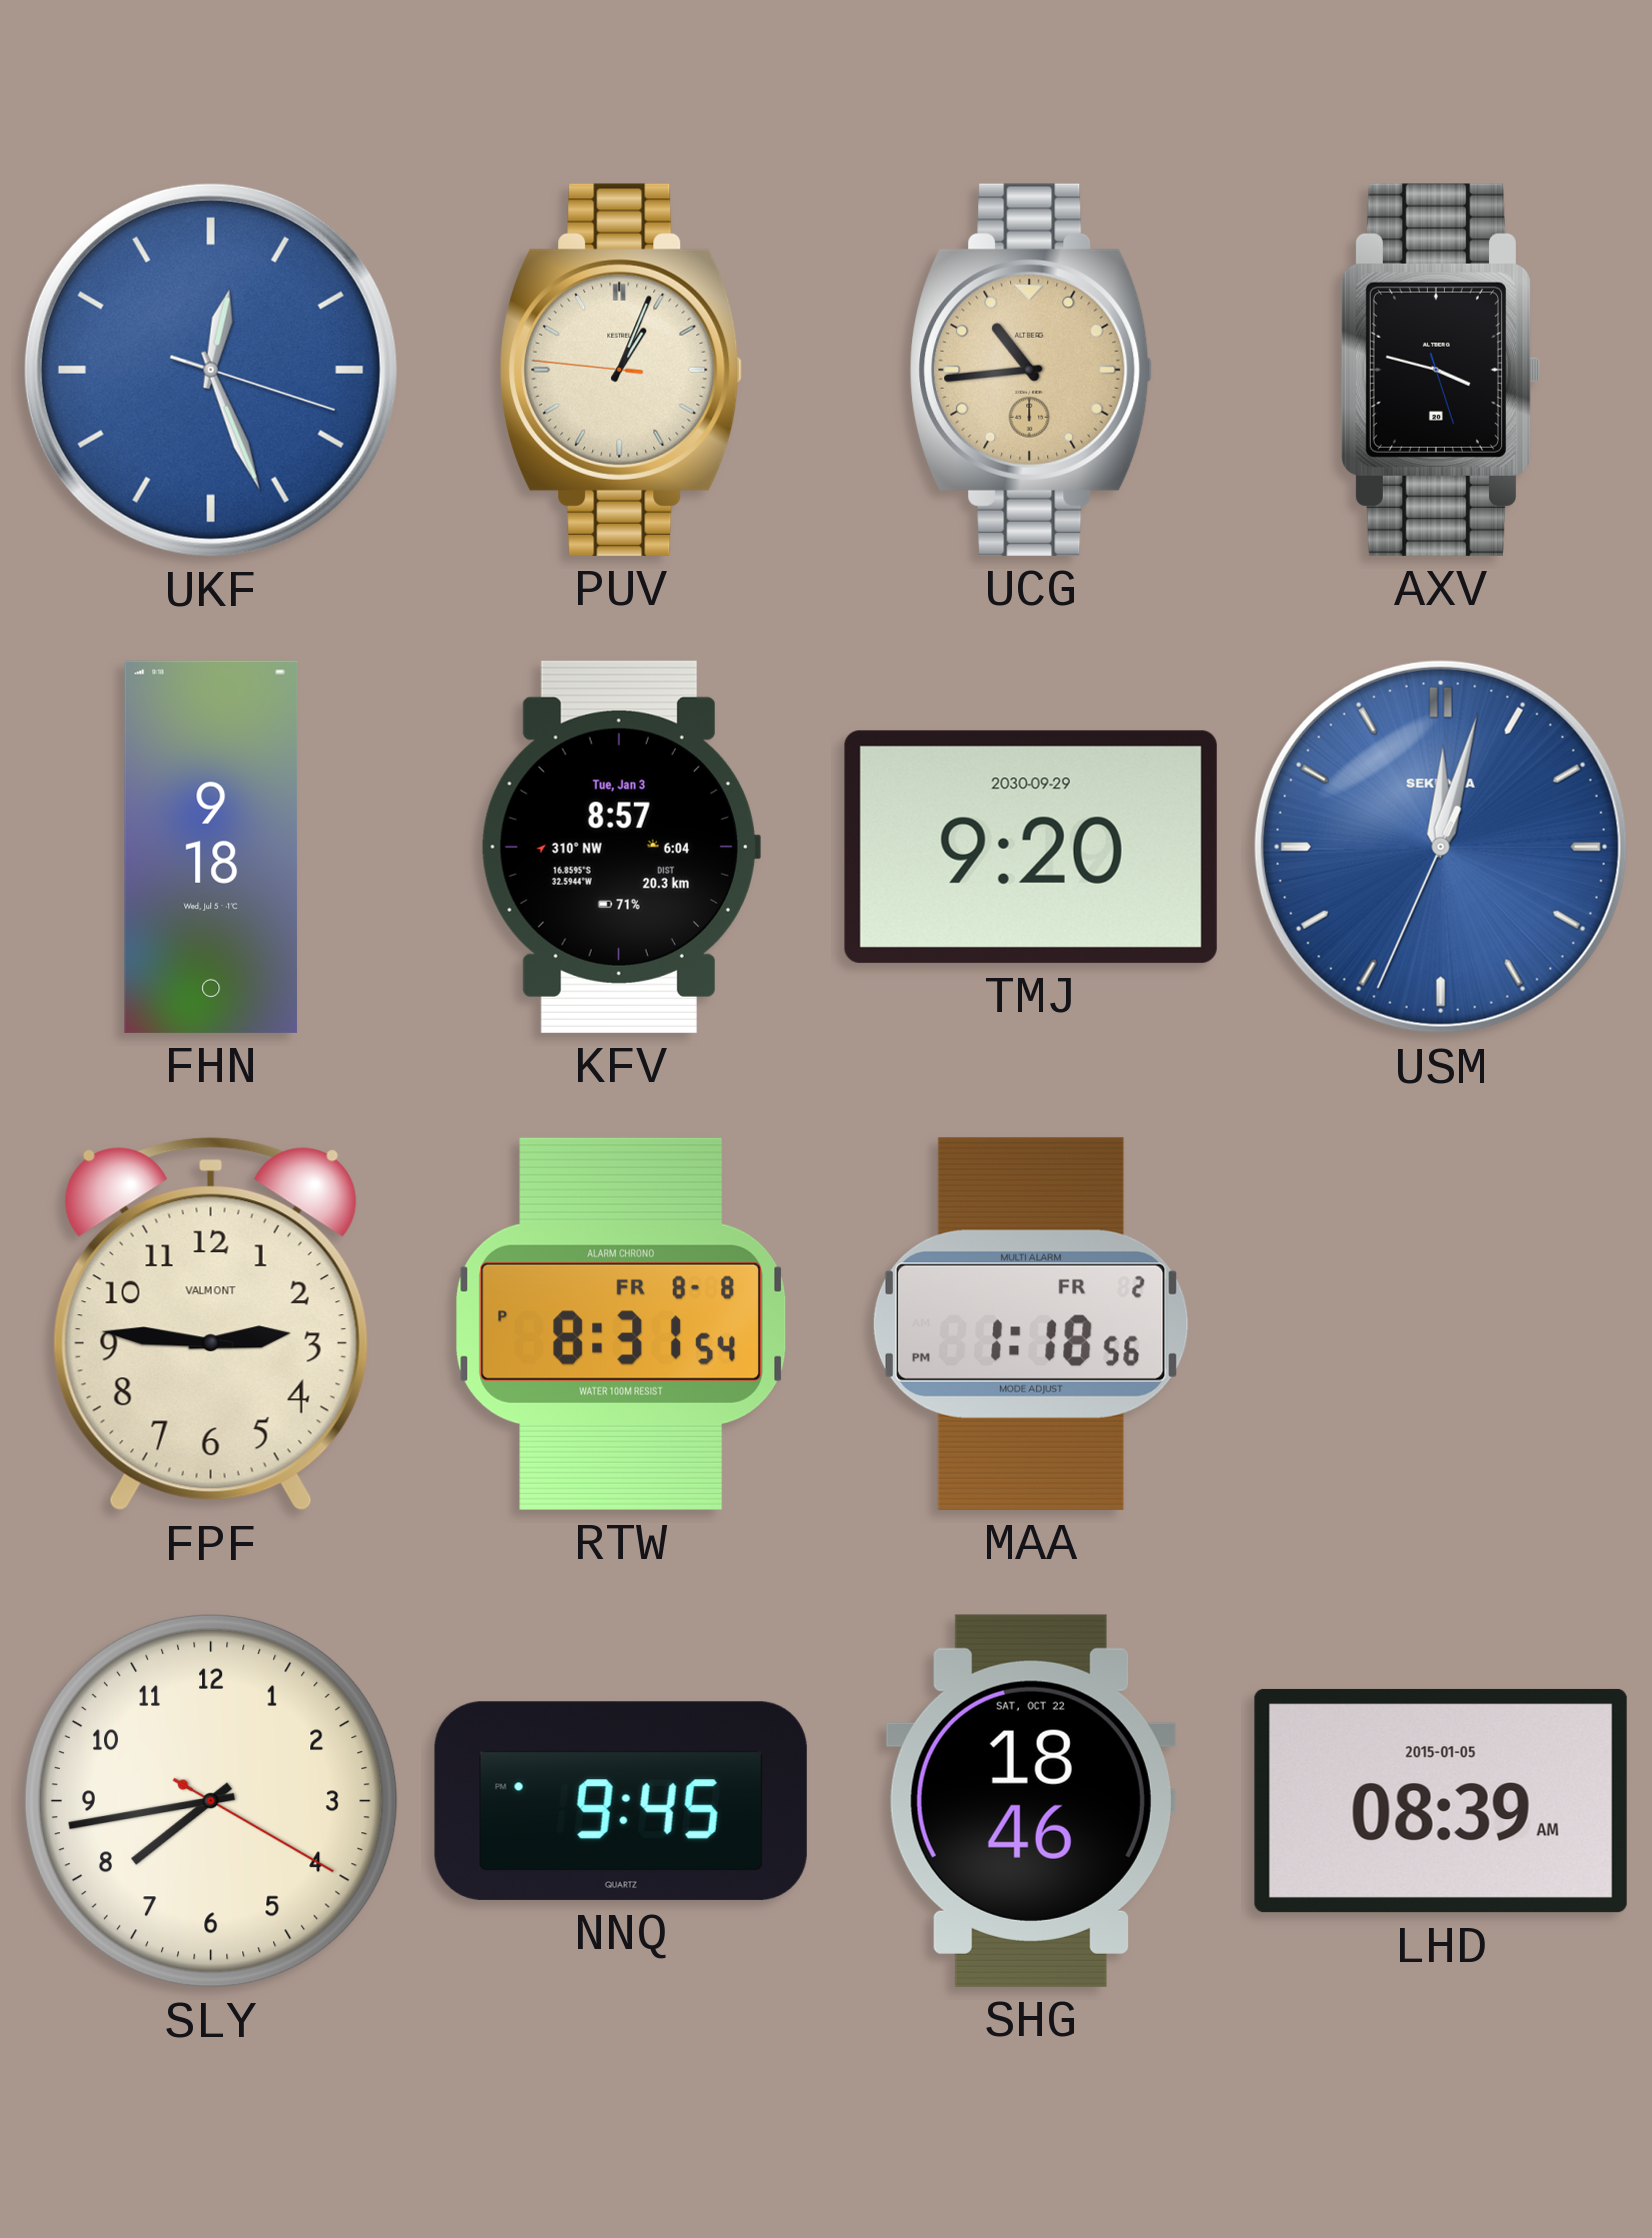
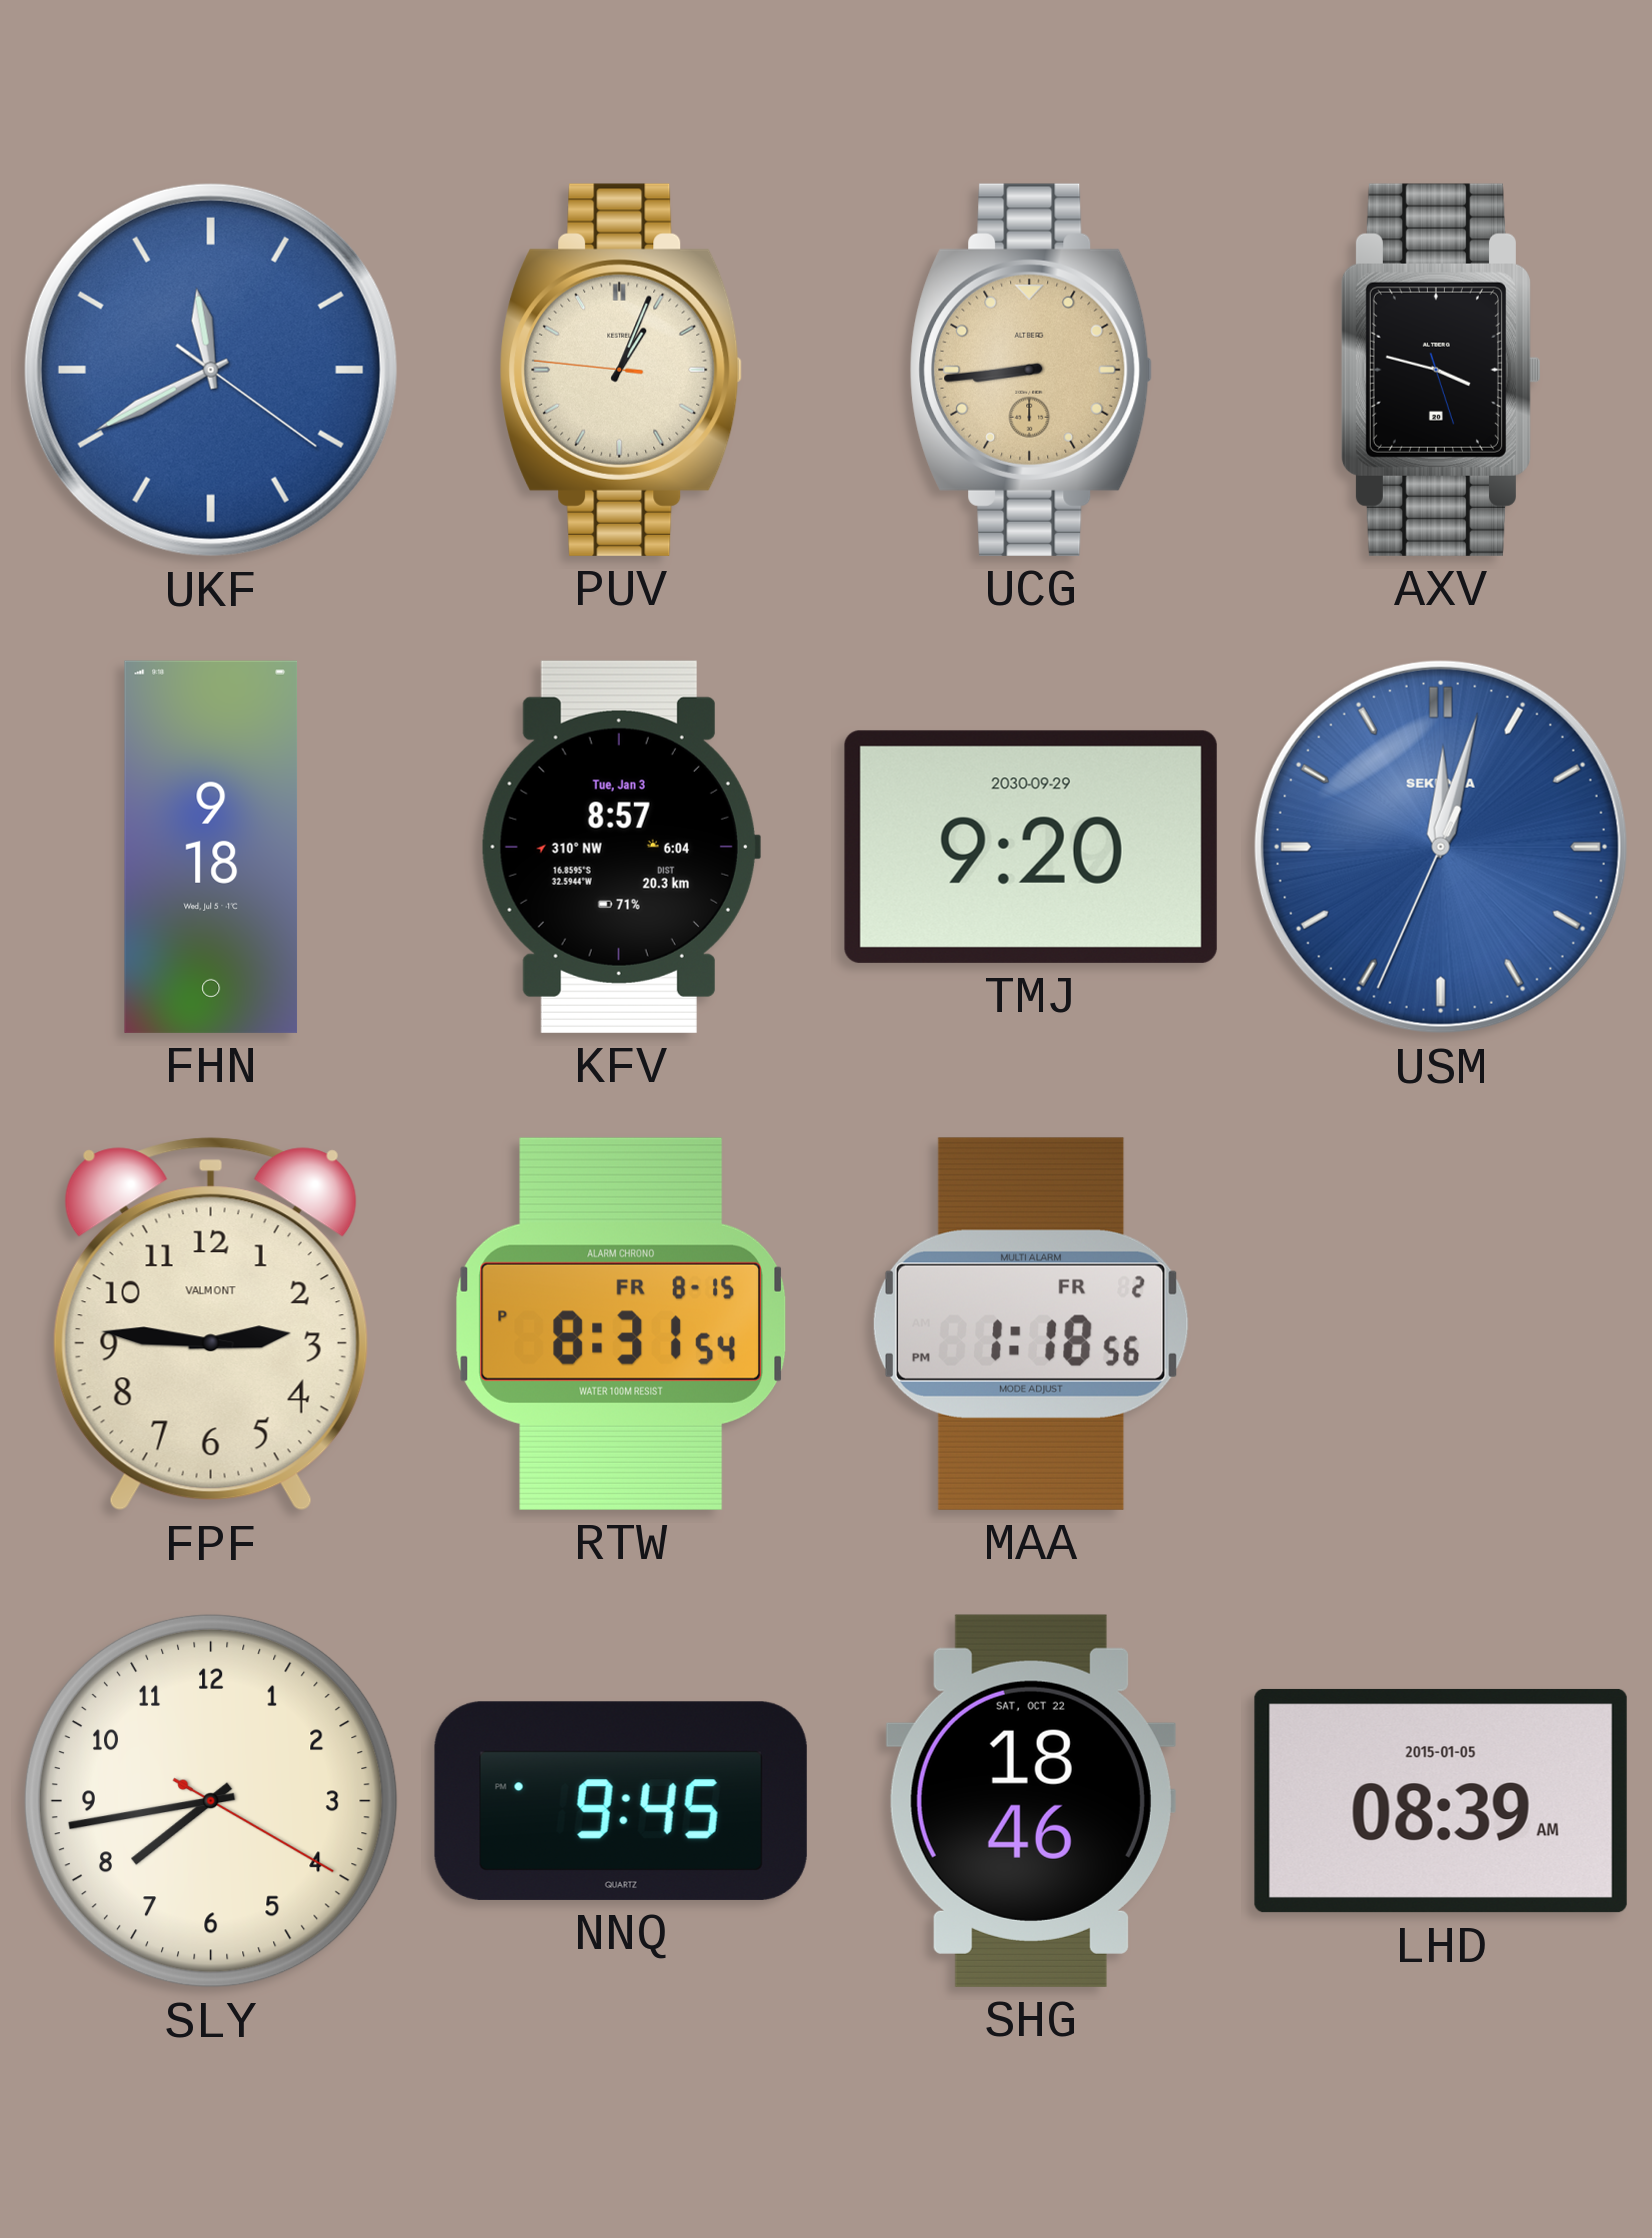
UKF: 12:26 -> 11:40 (211, 370)
UCG: 10:44 -> 8:44 (1031, 370)
RTW date: FR 8-8 -> FR 8-15 (621, 1324)
